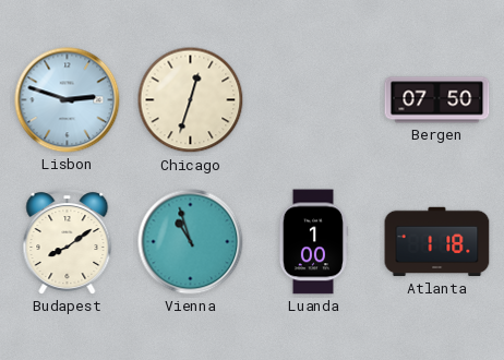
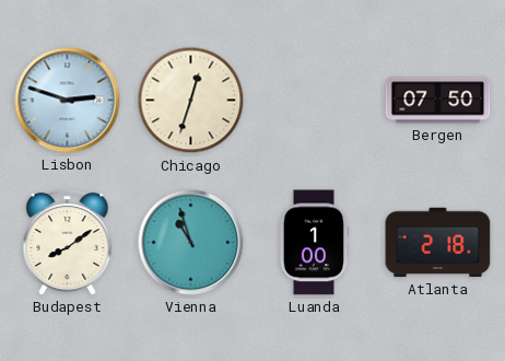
Atlanta: 1:18 -> 2:18 (438, 243)
